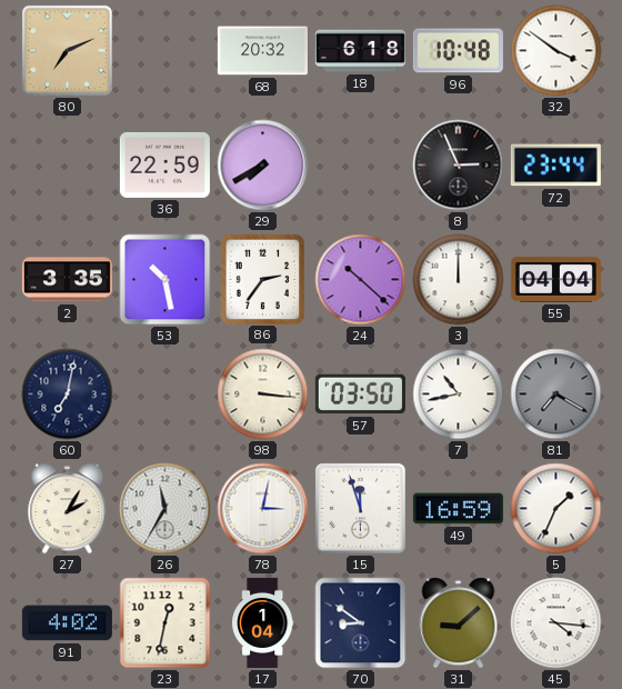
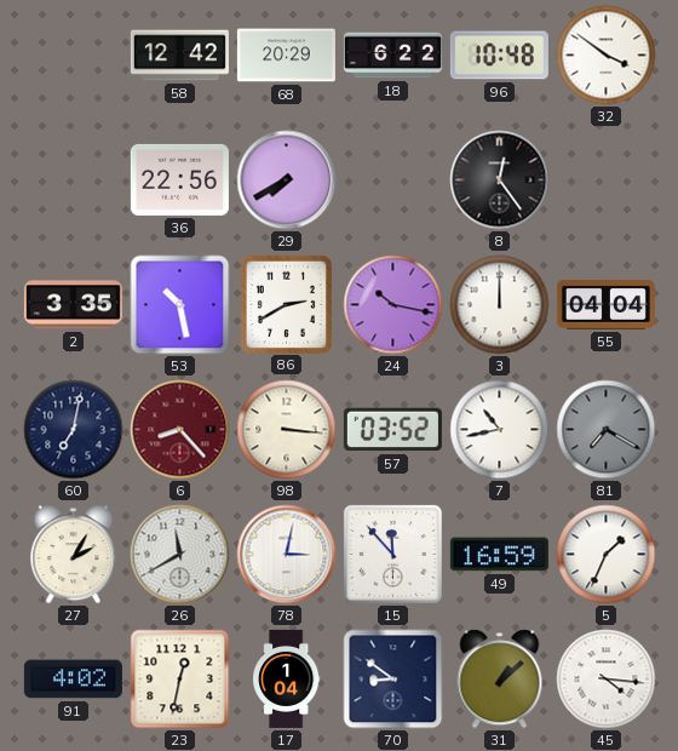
80: 7:11 -> none (67, 50)
58: none -> 12:42 (179, 56)
68: 20:32 -> 20:29 (286, 56)
18: 6:18 -> 6:22 (392, 56)
36: 22:59 -> 22:56 (179, 179)
8: 2:56 -> 12:24 (500, 180)
72: 23:44 -> none (555, 166)
86: 2:36 -> 2:40 (286, 304)
24: 10:22 -> 10:17 (393, 305)
6: none -> 8:23 (180, 430)
57: 03:50 -> 03:52 (392, 430)
26: 11:35 -> 11:40 (180, 555)
15: 11:57 -> 11:53 (392, 554)
31: 9:08 -> 1:08 (500, 680)
